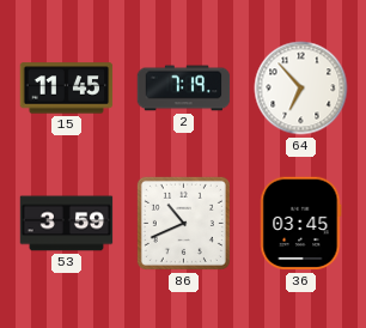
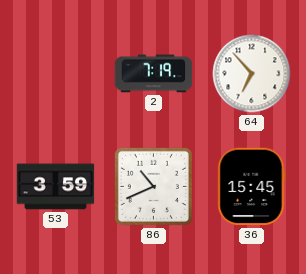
15: 11:45 -> none (67, 89)
36: 03:45 -> 15:45 (252, 187)
